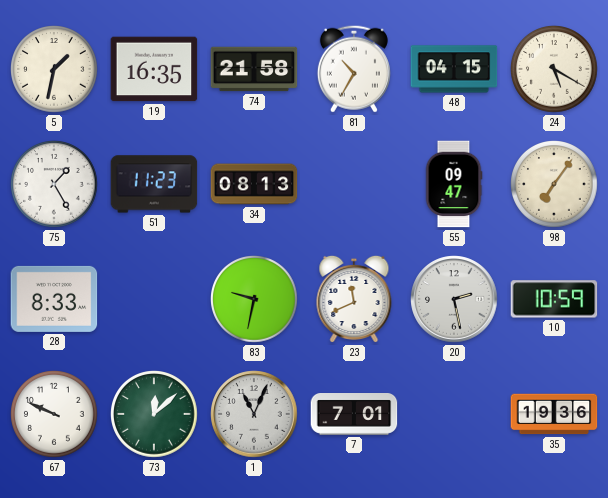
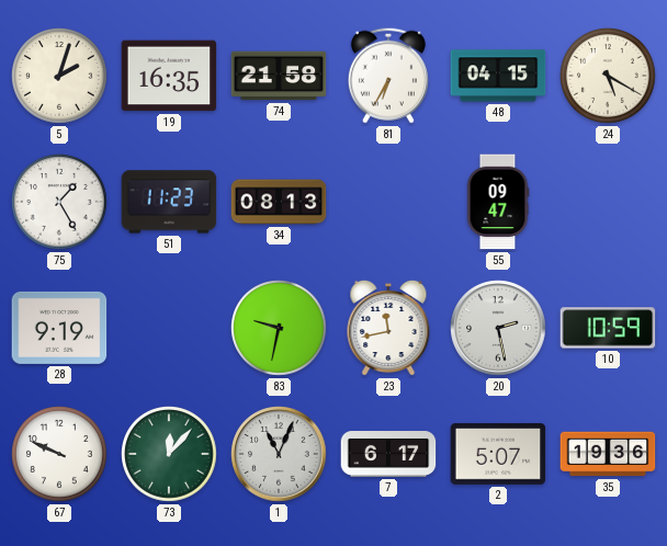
5: 1:32 -> 2:03 (60, 77)
81: 10:35 -> 6:35 (388, 76)
98: 7:06 -> none (555, 185)
28: 8:33 -> 9:19 (59, 328)
23: 11:41 -> 11:43 (388, 328)
73: 12:08 -> 12:07 (170, 455)
7: 7:01 -> 6:17 (388, 455)
2: none -> 5:07 (498, 454)
